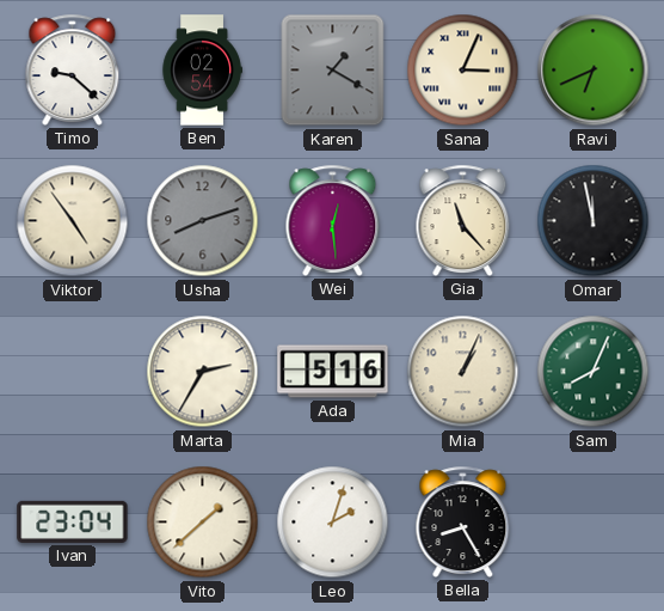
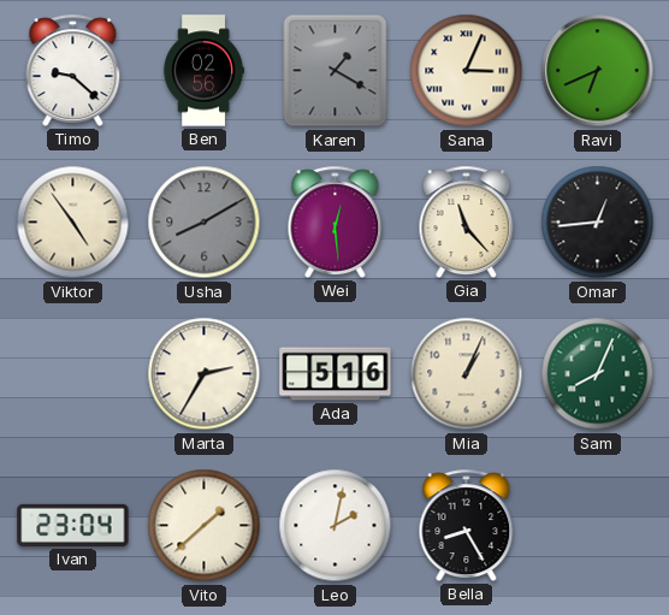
Ben: 02:54 -> 02:56 (203, 71)
Usha: 8:12 -> 8:10 (205, 223)
Omar: 11:58 -> 12:44 (598, 223)
Leo: 2:03 -> 2:02 (336, 526)
